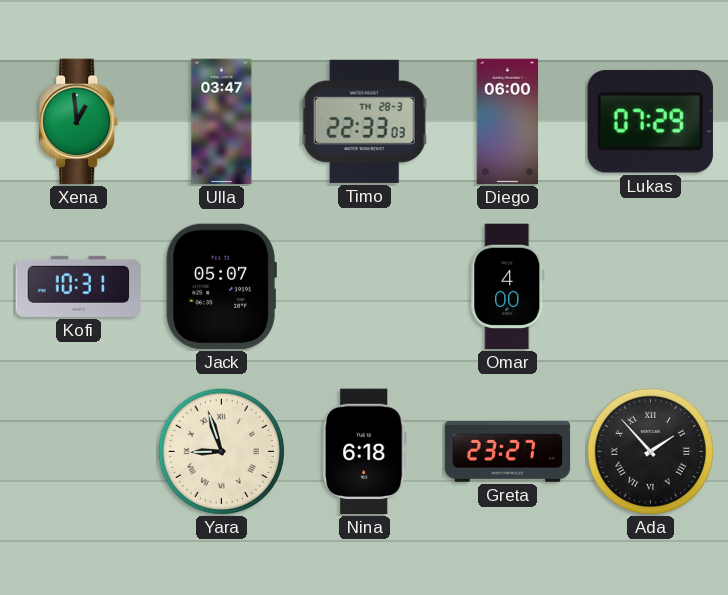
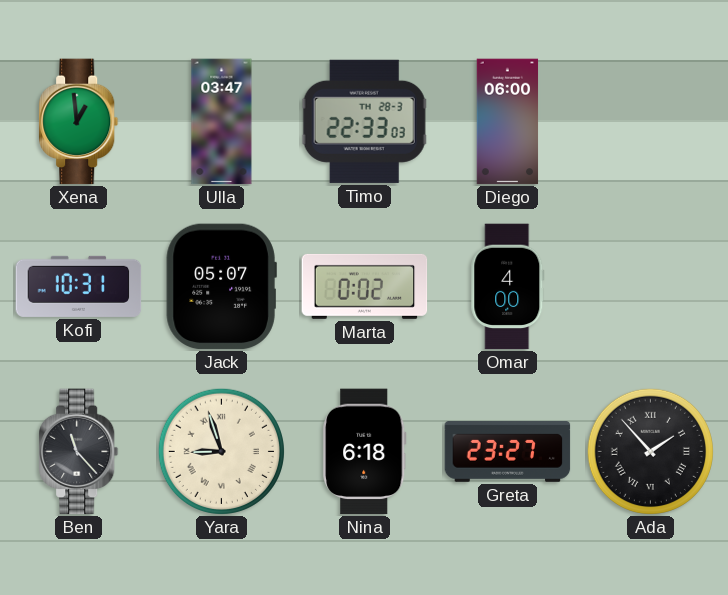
Lukas: 07:29 -> none (650, 122)
Marta: none -> 0:02 (365, 286)
Ben: none -> 11:23 (79, 452)
